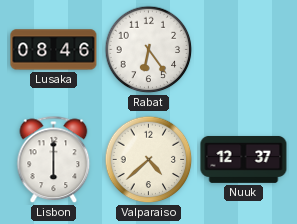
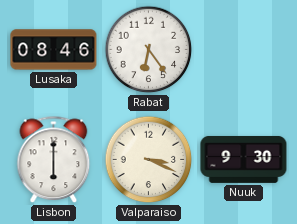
Valparaiso: 4:38 -> 3:19 (149, 160)
Nuuk: 12:37 -> 9:30 (244, 159)
